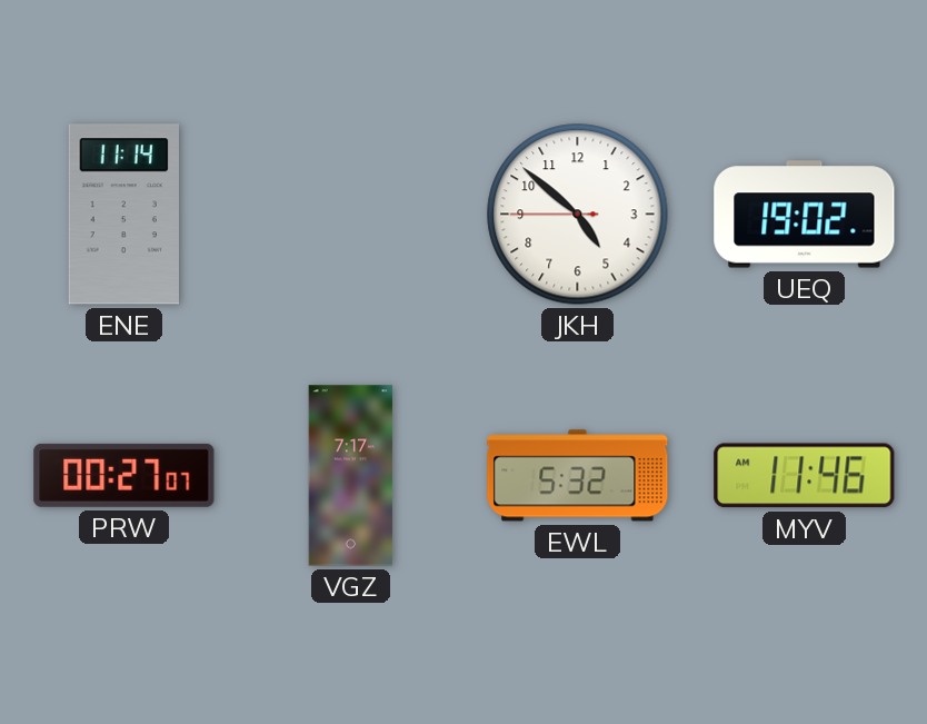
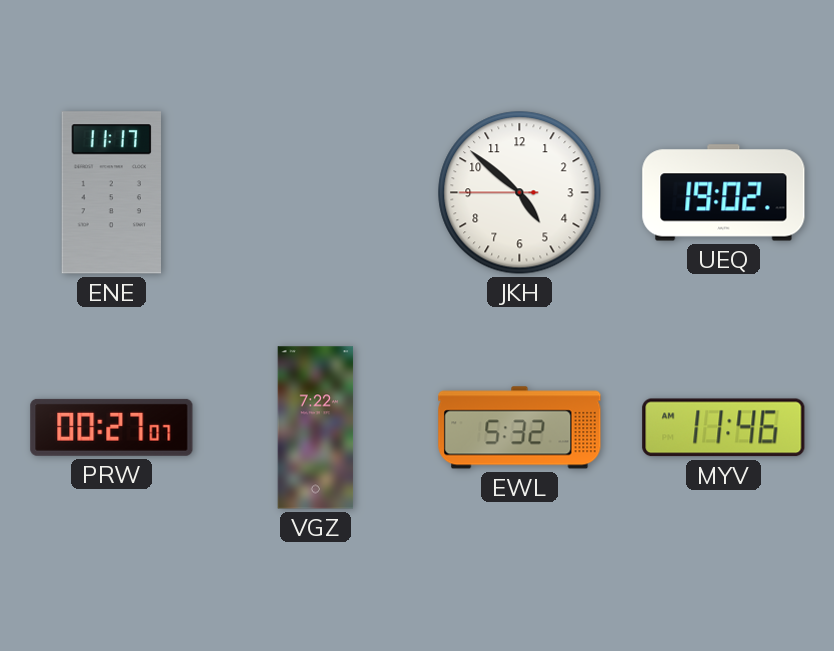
ENE: 11:14 -> 11:17 (111, 193)
VGZ: 7:17 -> 7:22 (316, 428)
